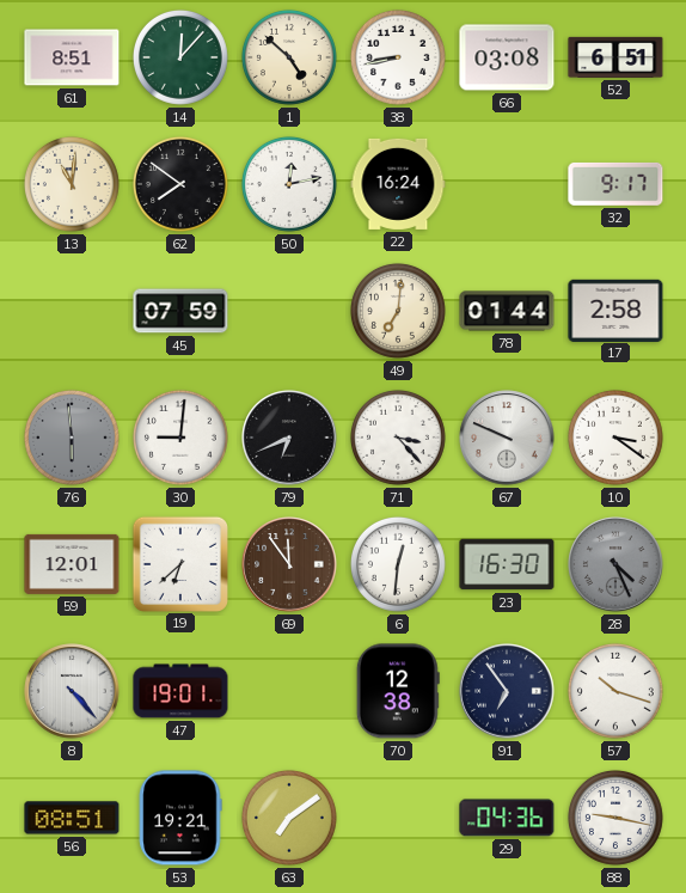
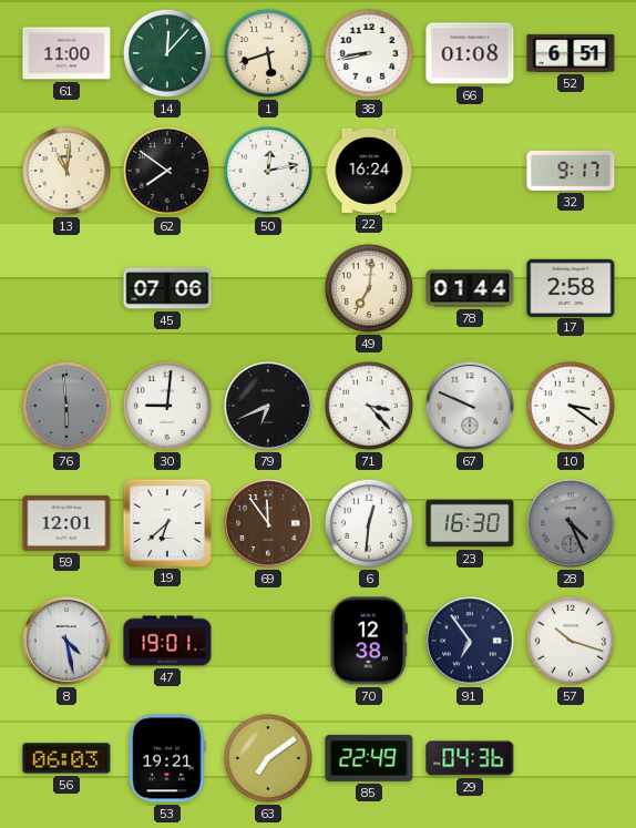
61: 8:51 -> 11:00 (66, 53)
1: 4:52 -> 5:42 (268, 53)
66: 03:08 -> 01:08 (470, 53)
45: 07:59 -> 07:06 (167, 288)
8: 4:23 -> 4:28 (66, 641)
56: 08:51 -> 06:03 (66, 758)
85: none -> 22:49 (369, 758)
88: 9:17 -> none (615, 818)
